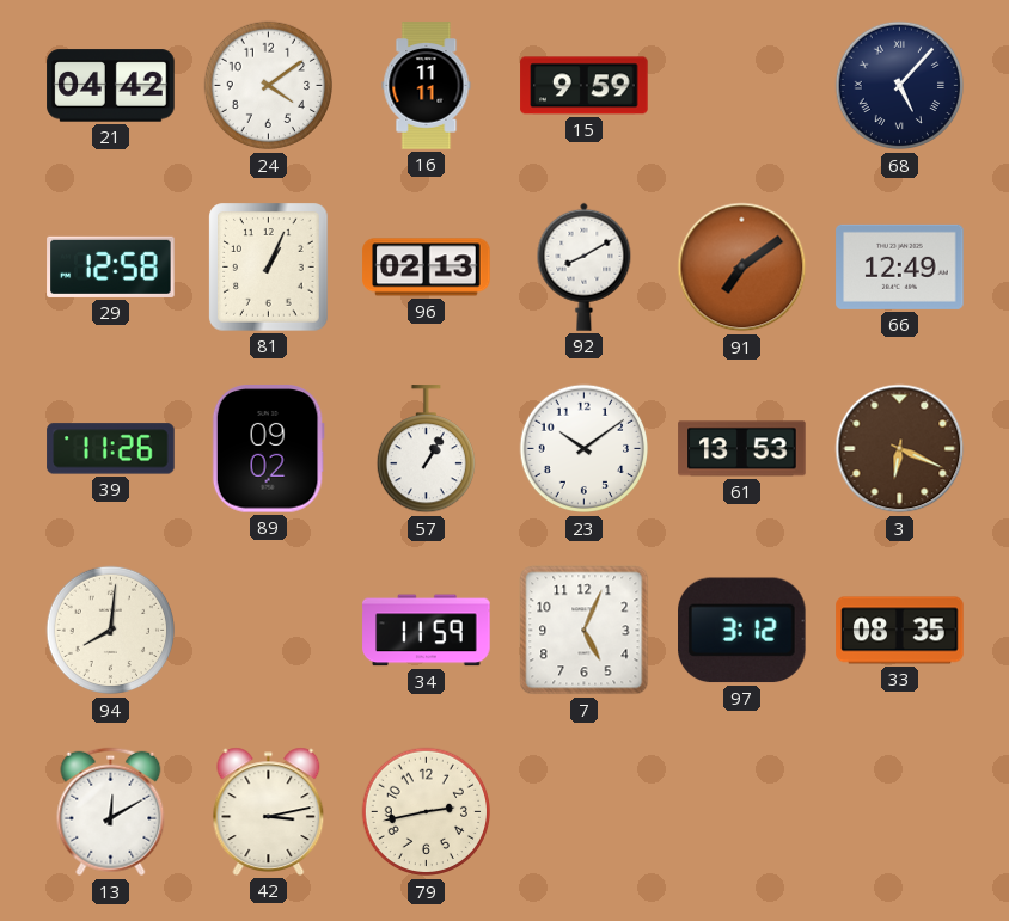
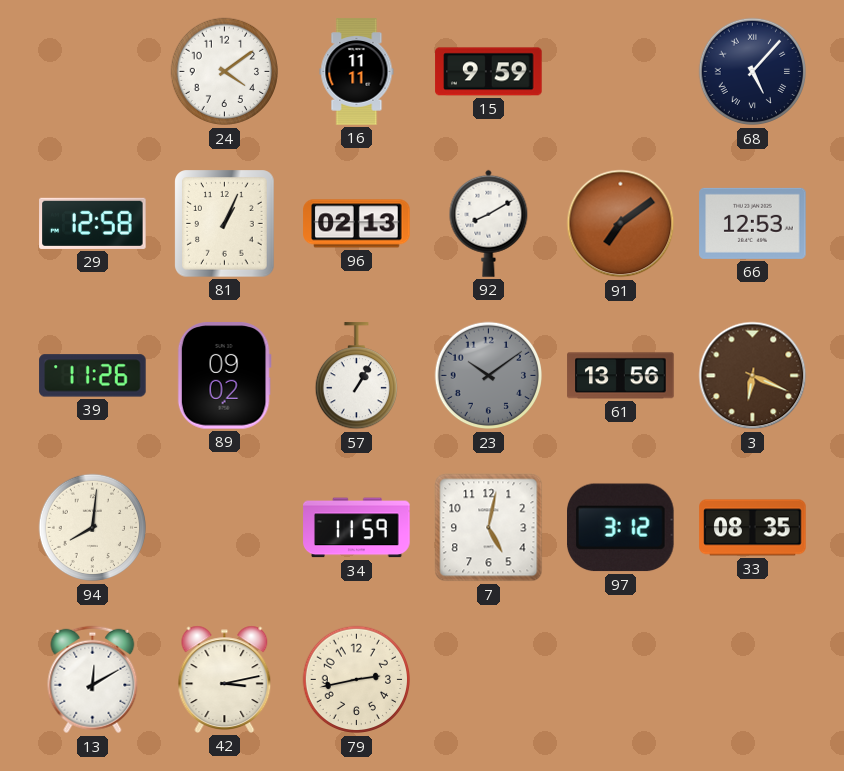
21: 04:42 -> none (111, 86)
66: 12:49 -> 12:53 (753, 223)
23 dial: white -> grey (489, 376)
61: 13:53 -> 13:56 (621, 376)
7: 5:04 -> 5:02 (489, 528)
